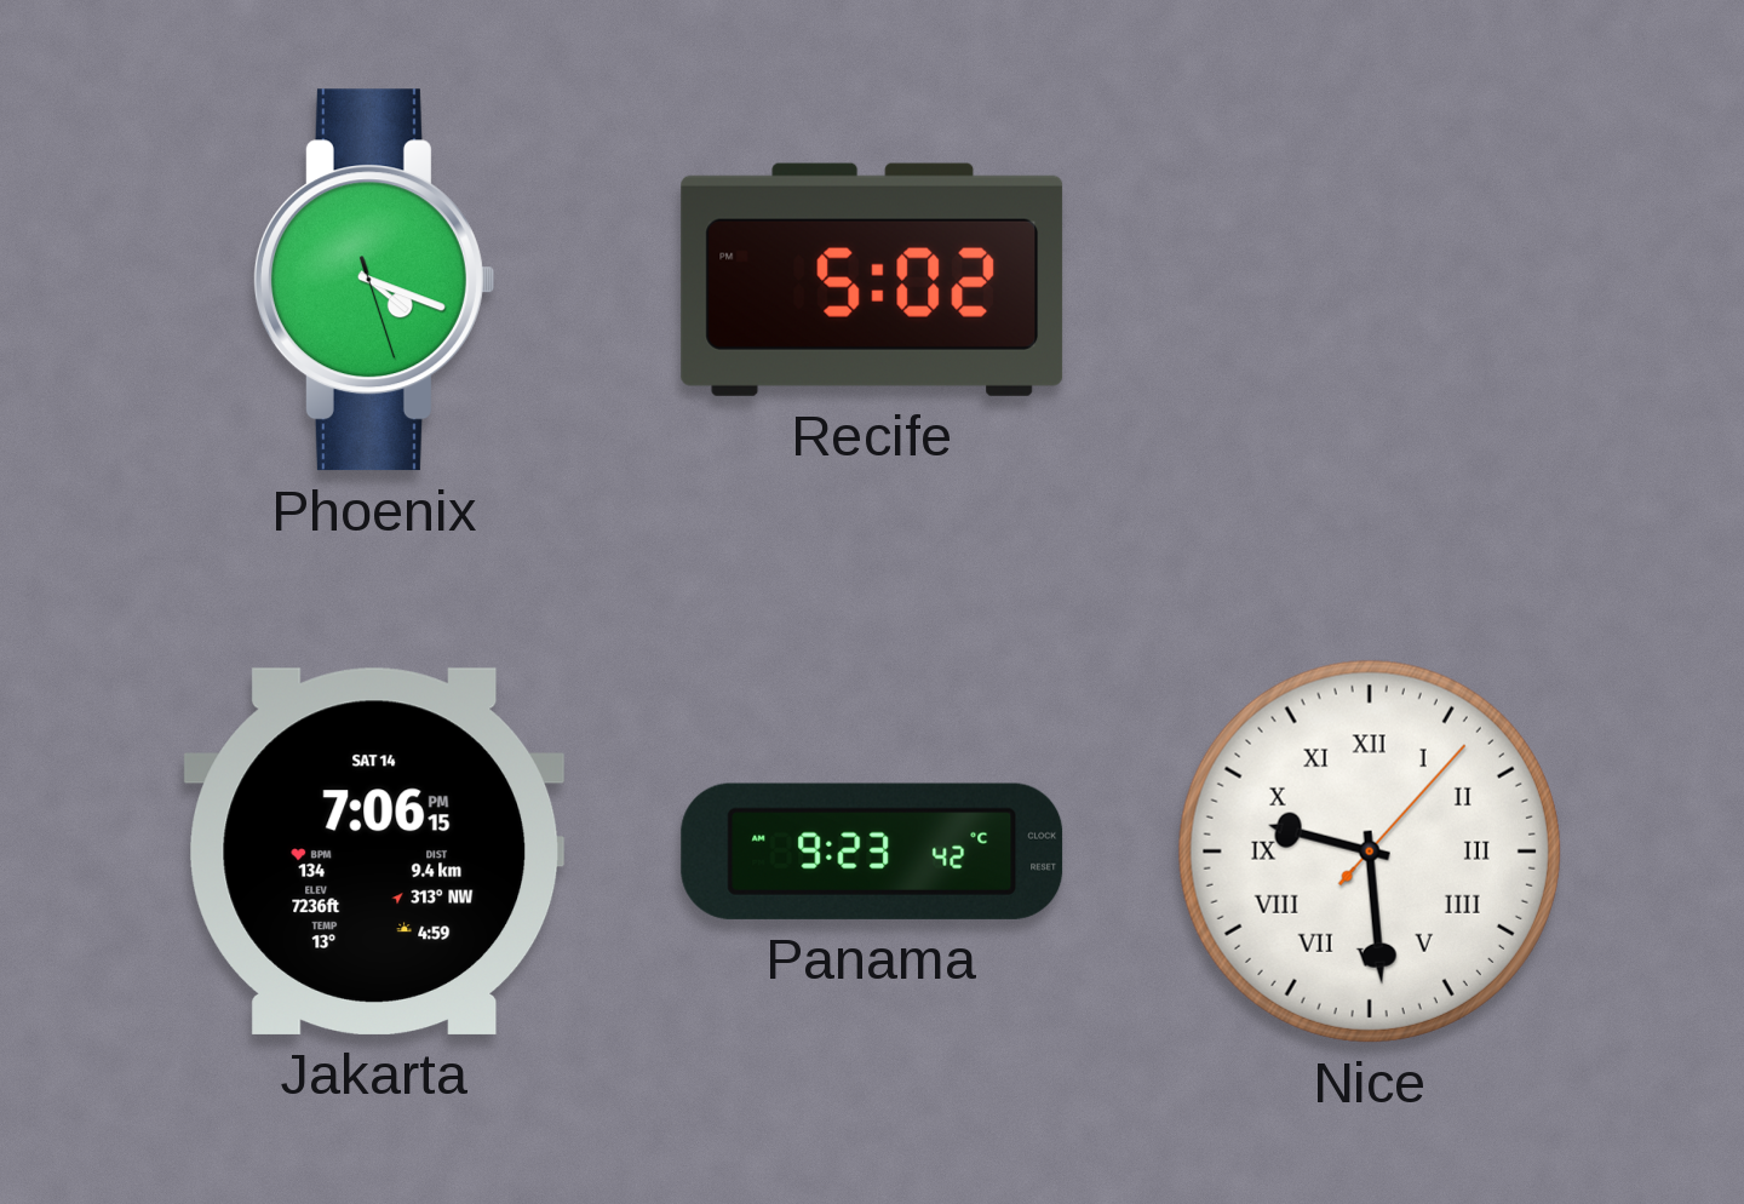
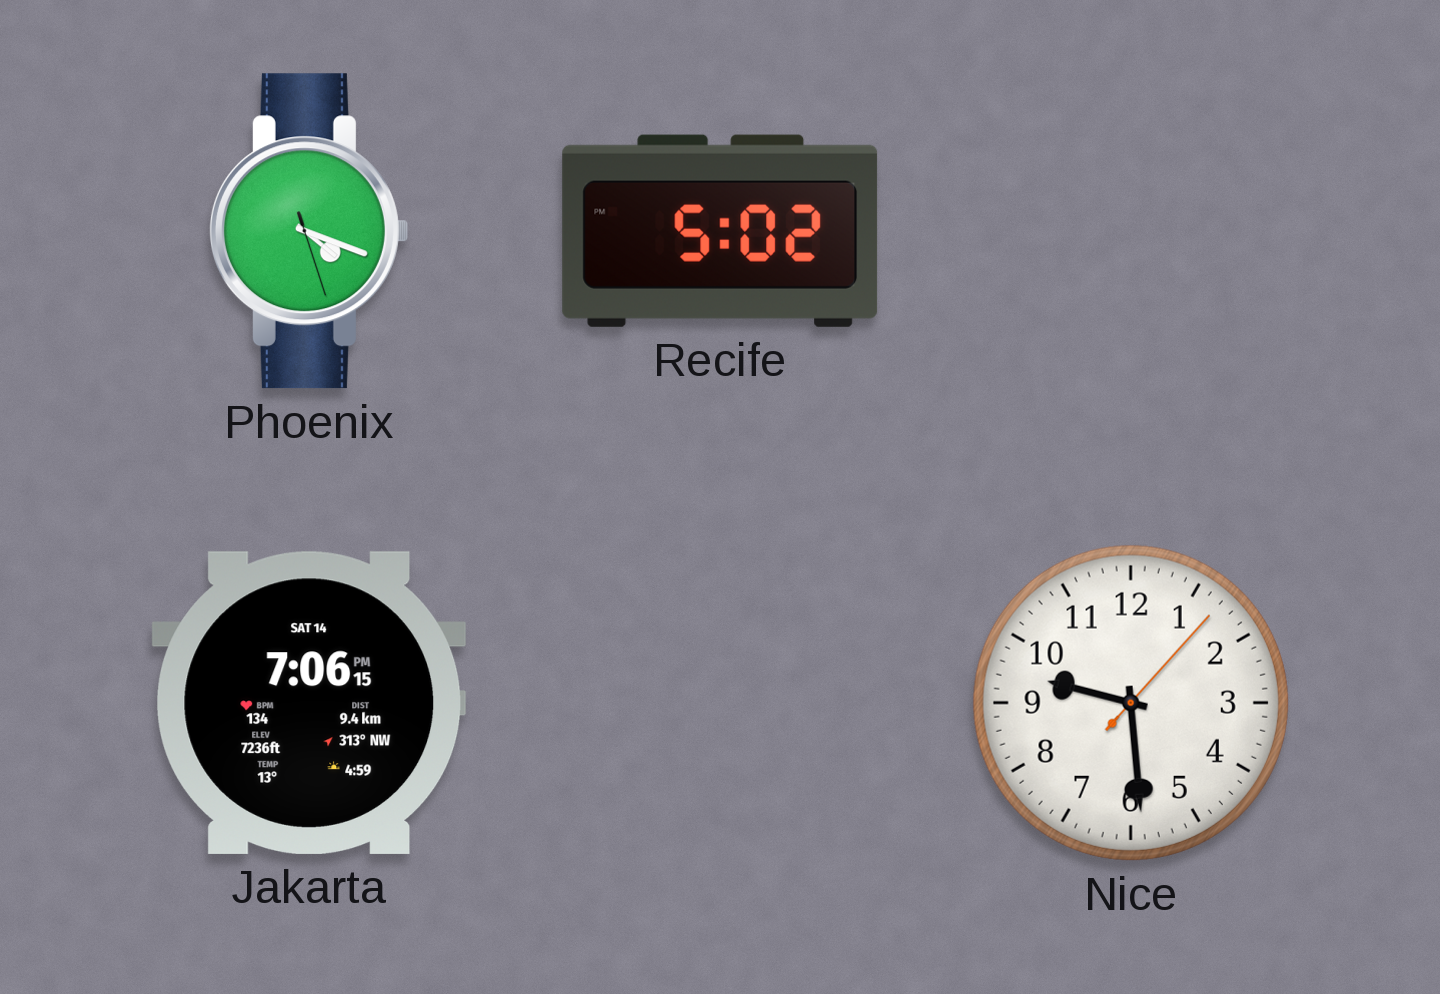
Panama: 9:23 -> none (872, 852)
Nice numerals: Roman -> Arabic (1131, 703)
